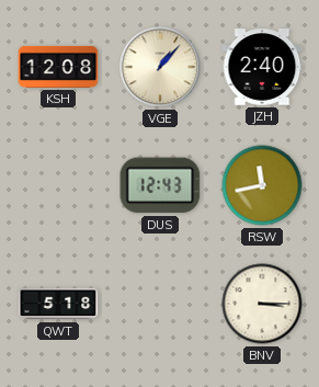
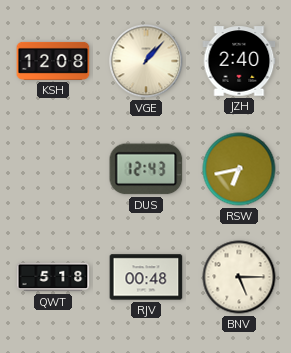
RSW: 11:43 -> 6:43 (239, 169)
RJV: none -> 00:48 (146, 277)
BNV: 3:15 -> 5:15 (239, 277)
